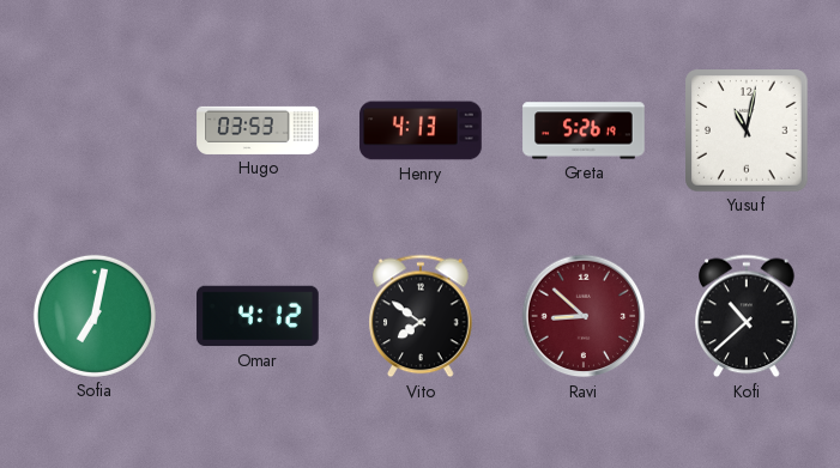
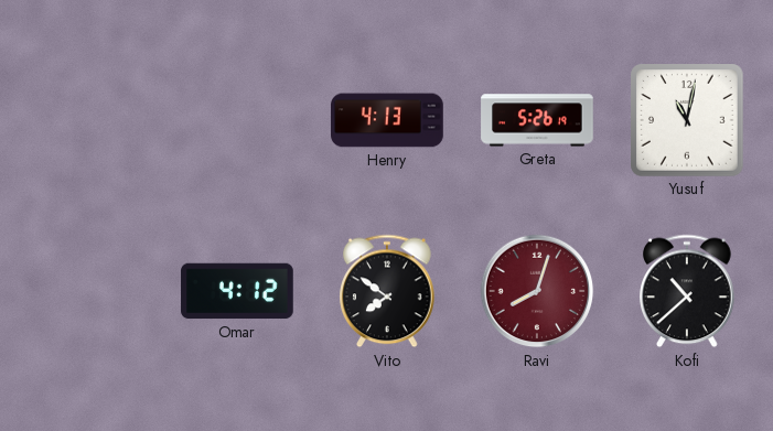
Hugo: 03:53 -> none (258, 130)
Sofia: 7:02 -> none (95, 316)
Ravi: 8:52 -> 8:03 (537, 291)
